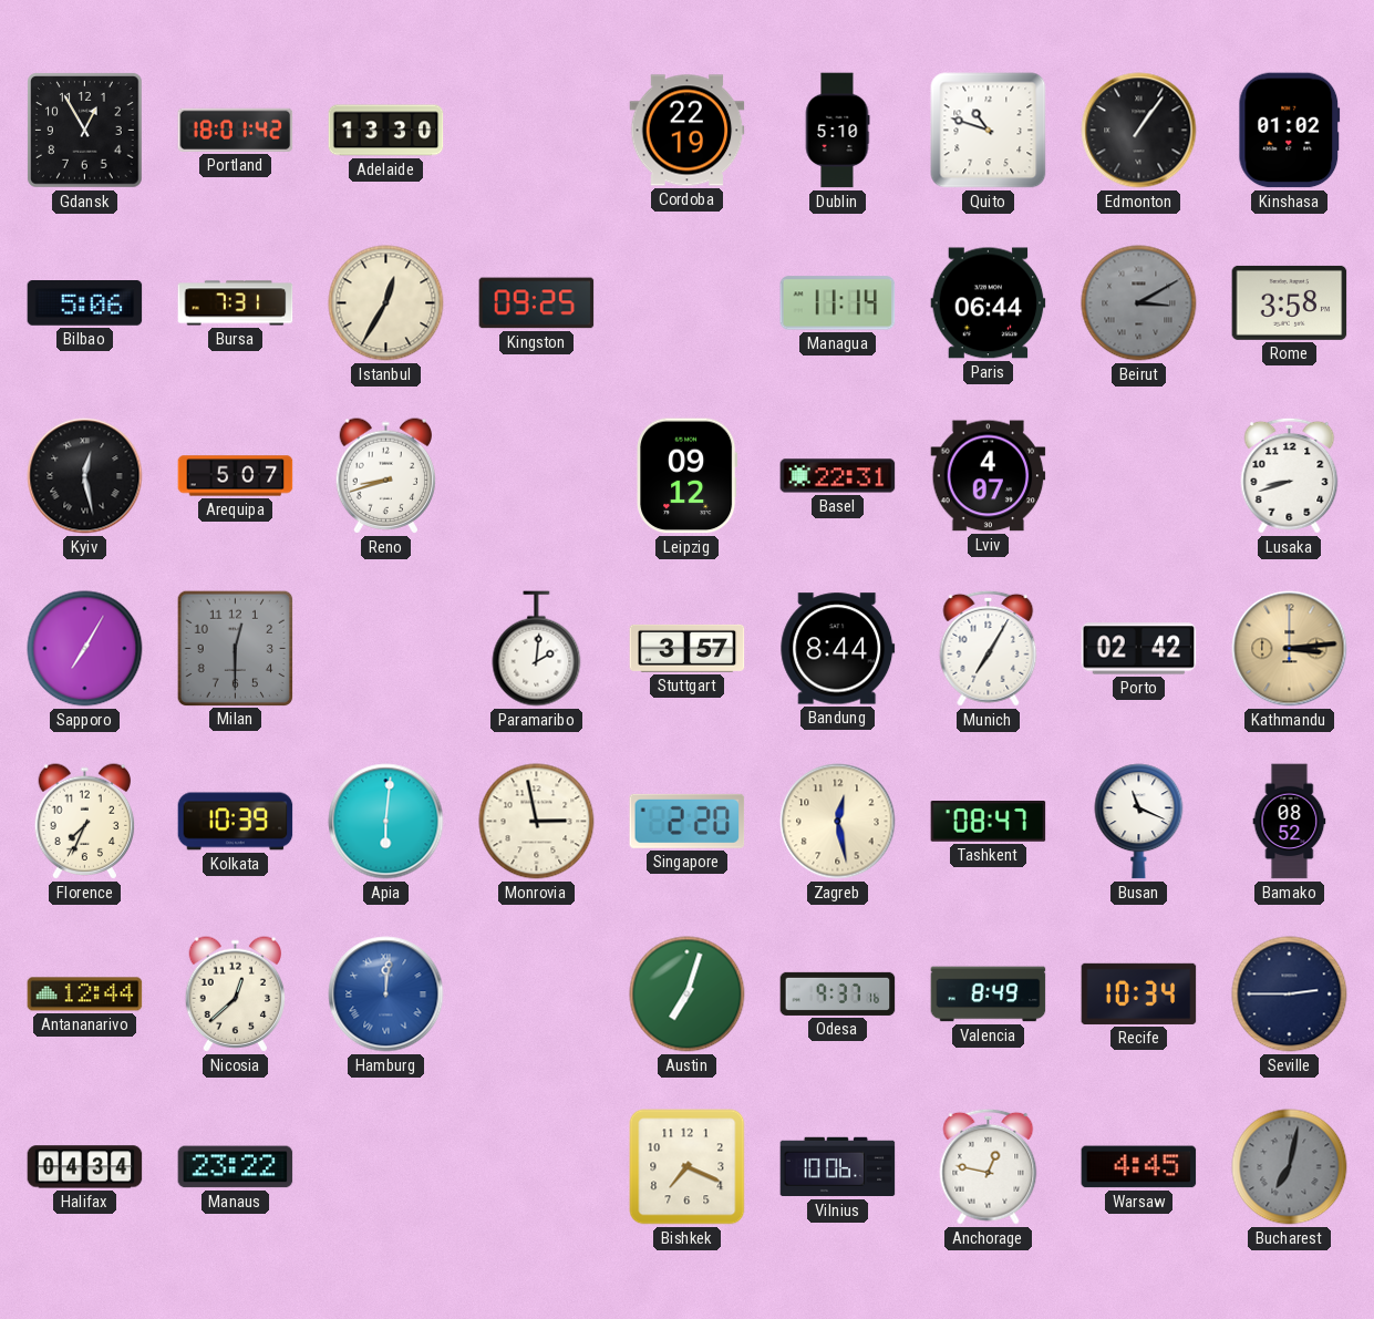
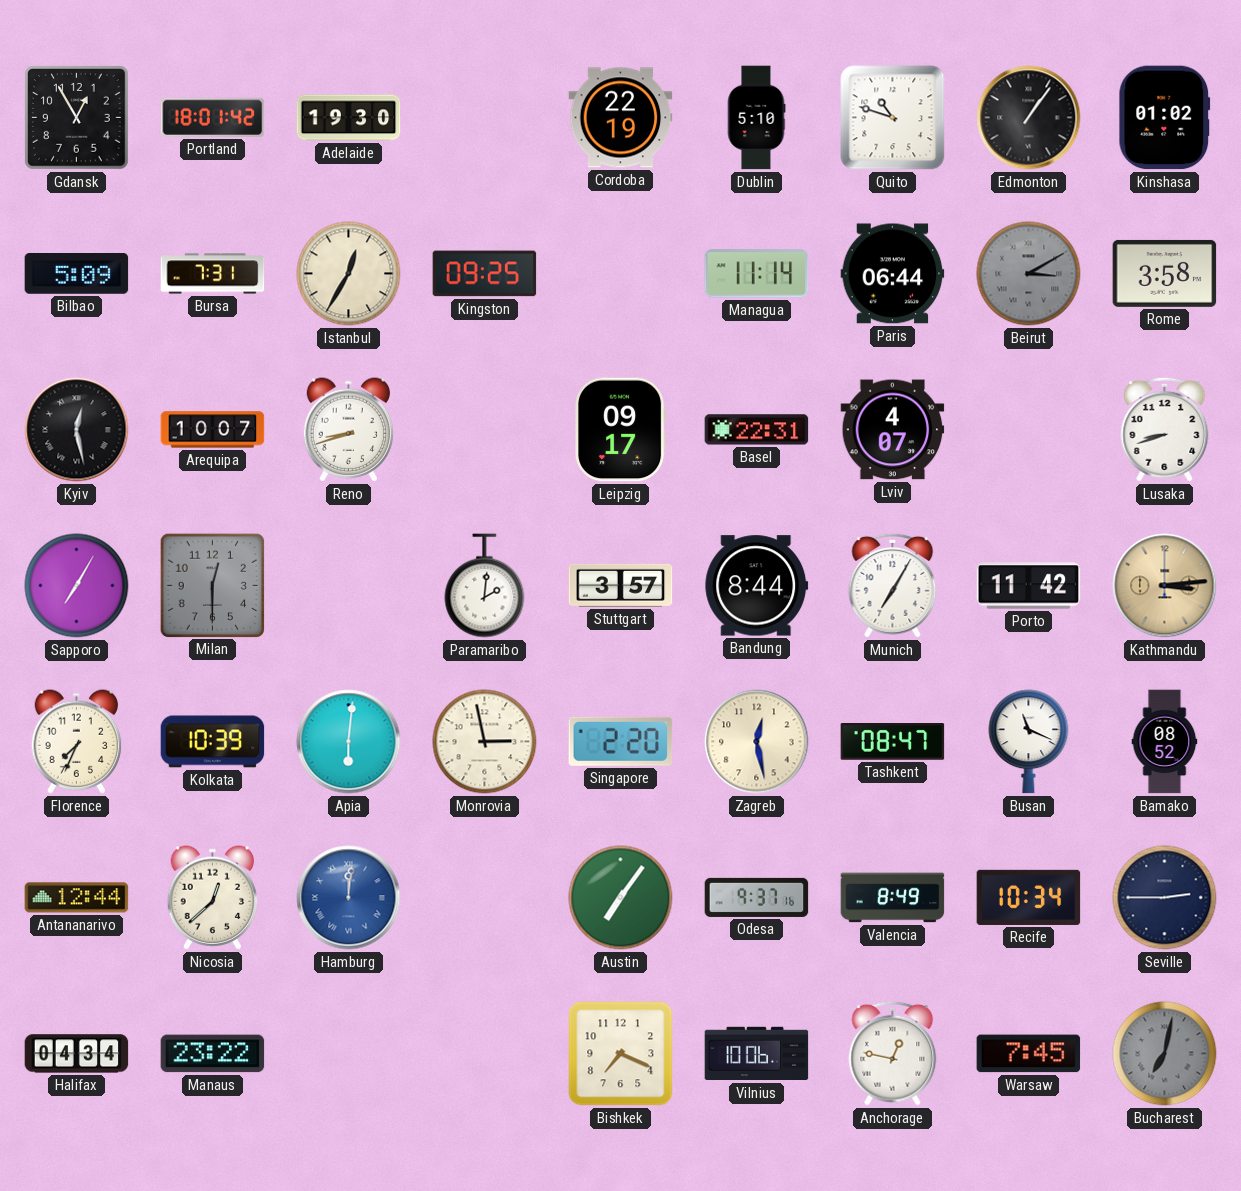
Adelaide: 13:30 -> 19:30 (349, 118)
Bilbao: 5:06 -> 5:09 (77, 274)
Arequipa: 5:07 -> 10:07 (213, 430)
Leipzig: 09:12 -> 09:17 (621, 430)
Porto: 02:42 -> 11:42 (1029, 586)
Austin: 7:03 -> 7:06 (621, 898)
Warsaw: 4:45 -> 7:45 (1029, 1054)
